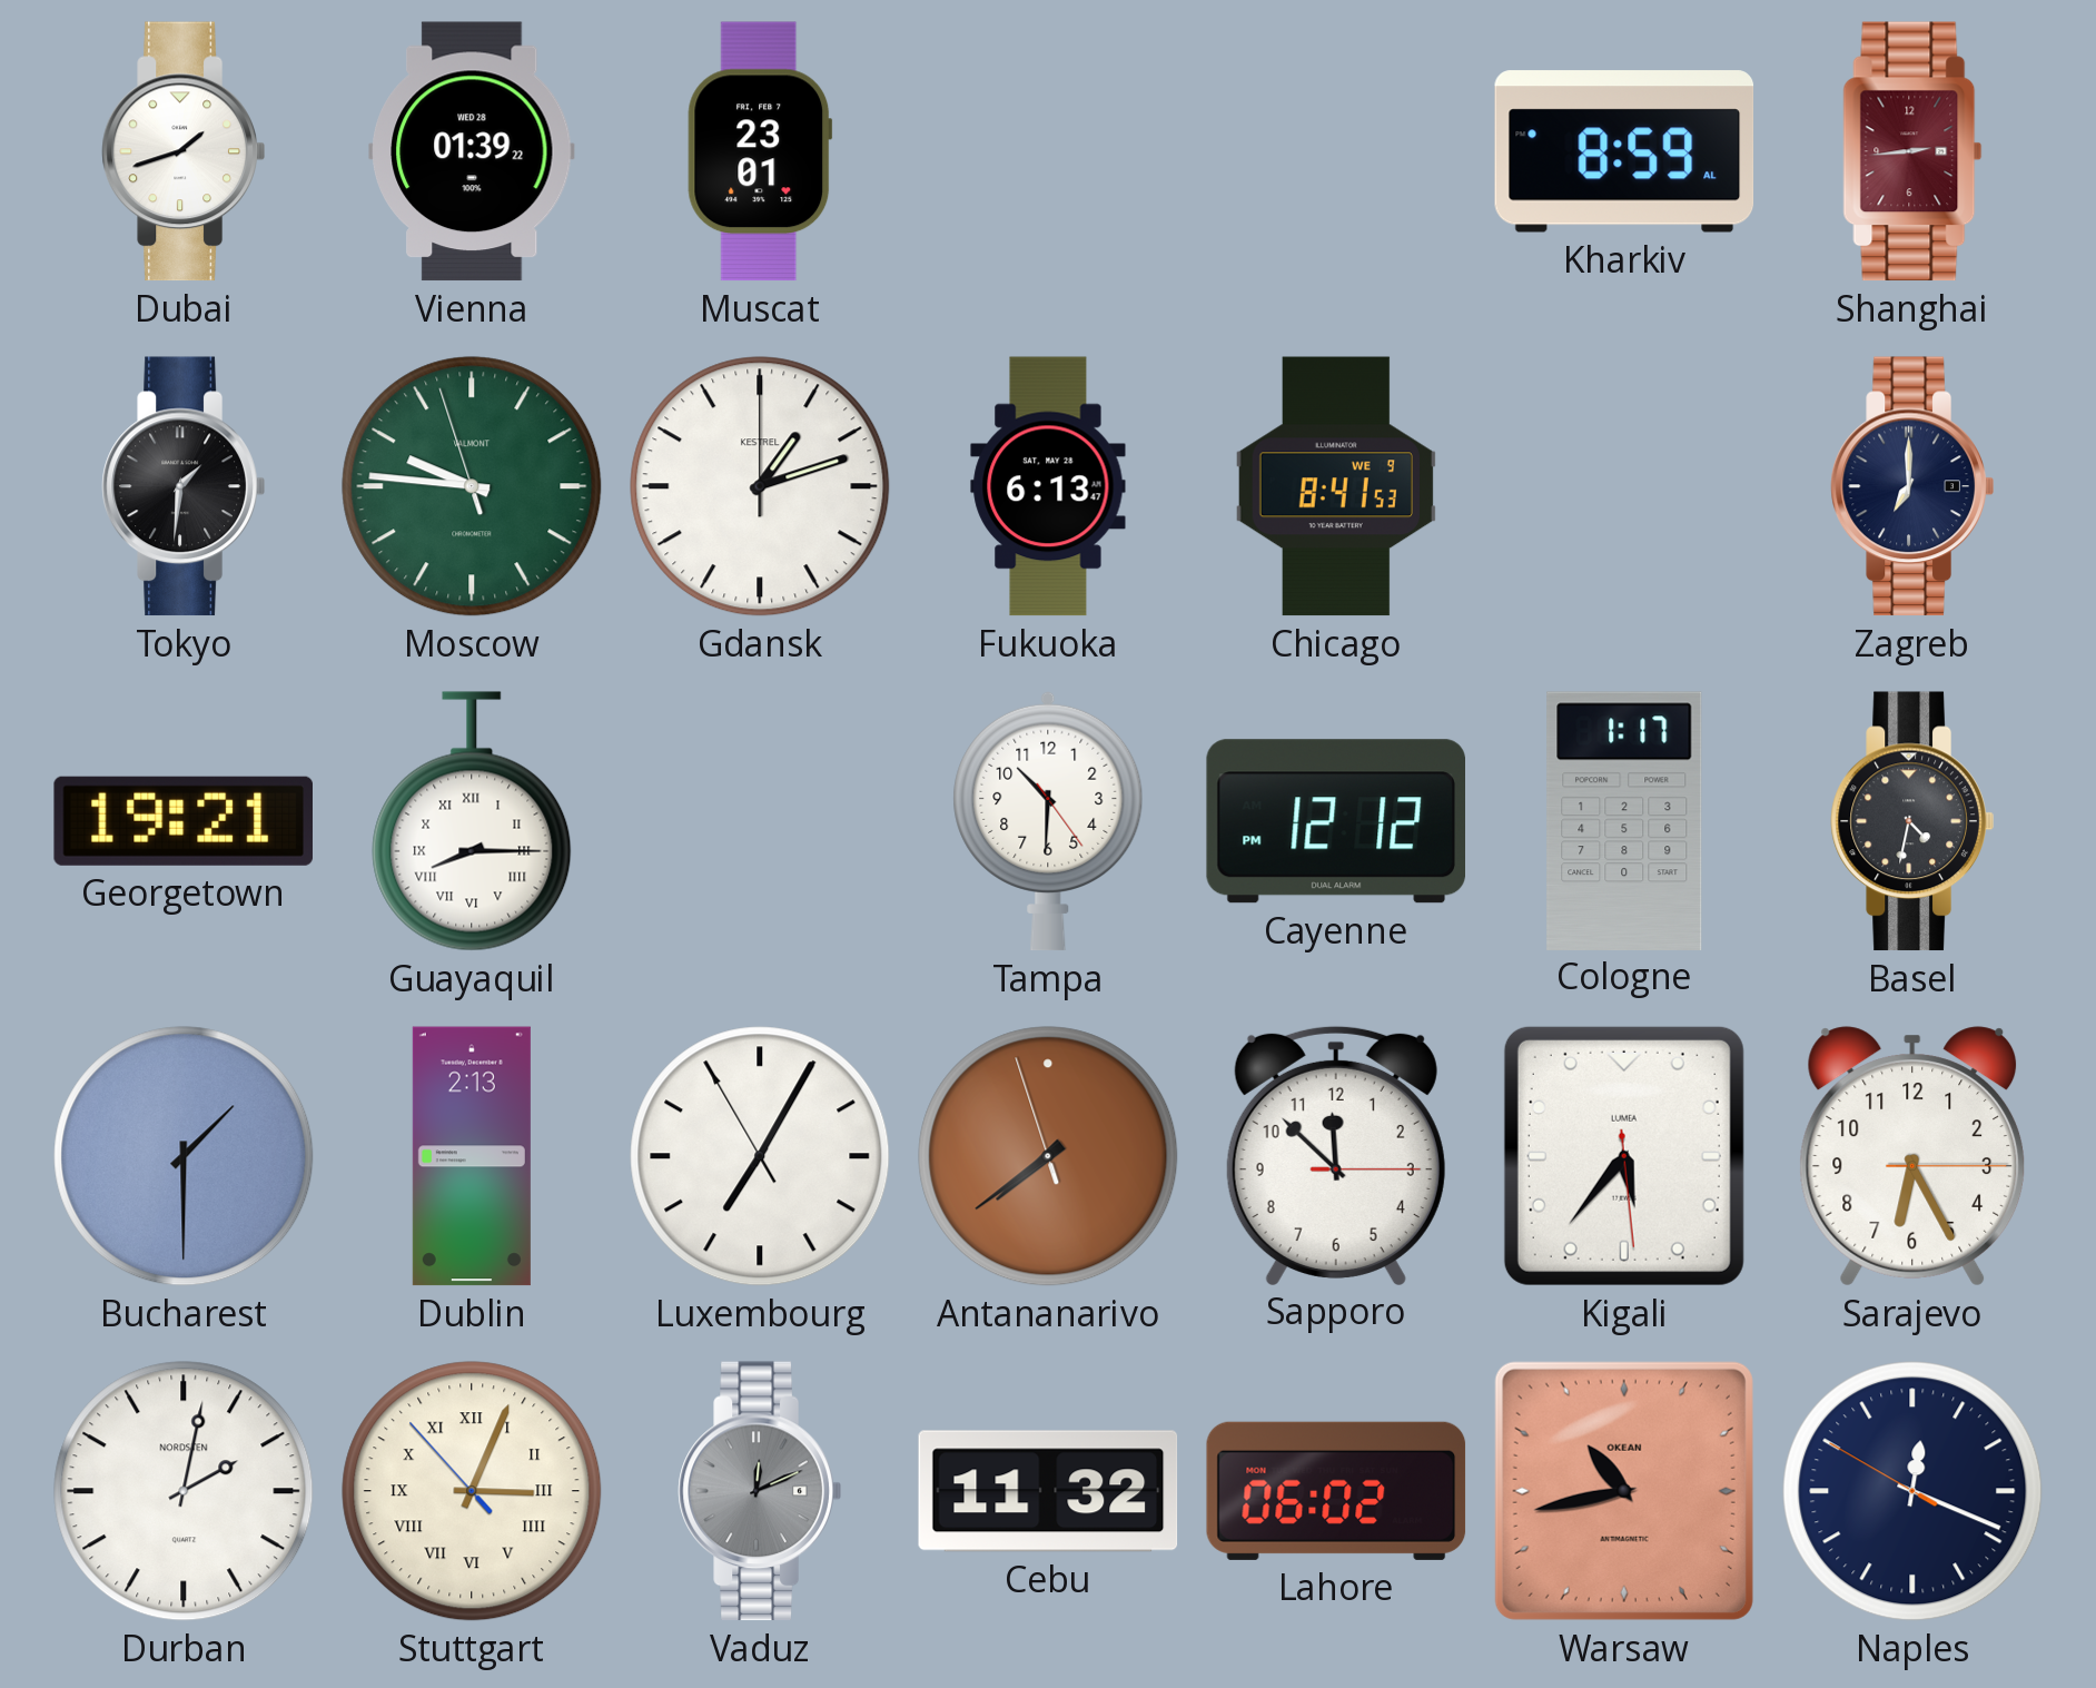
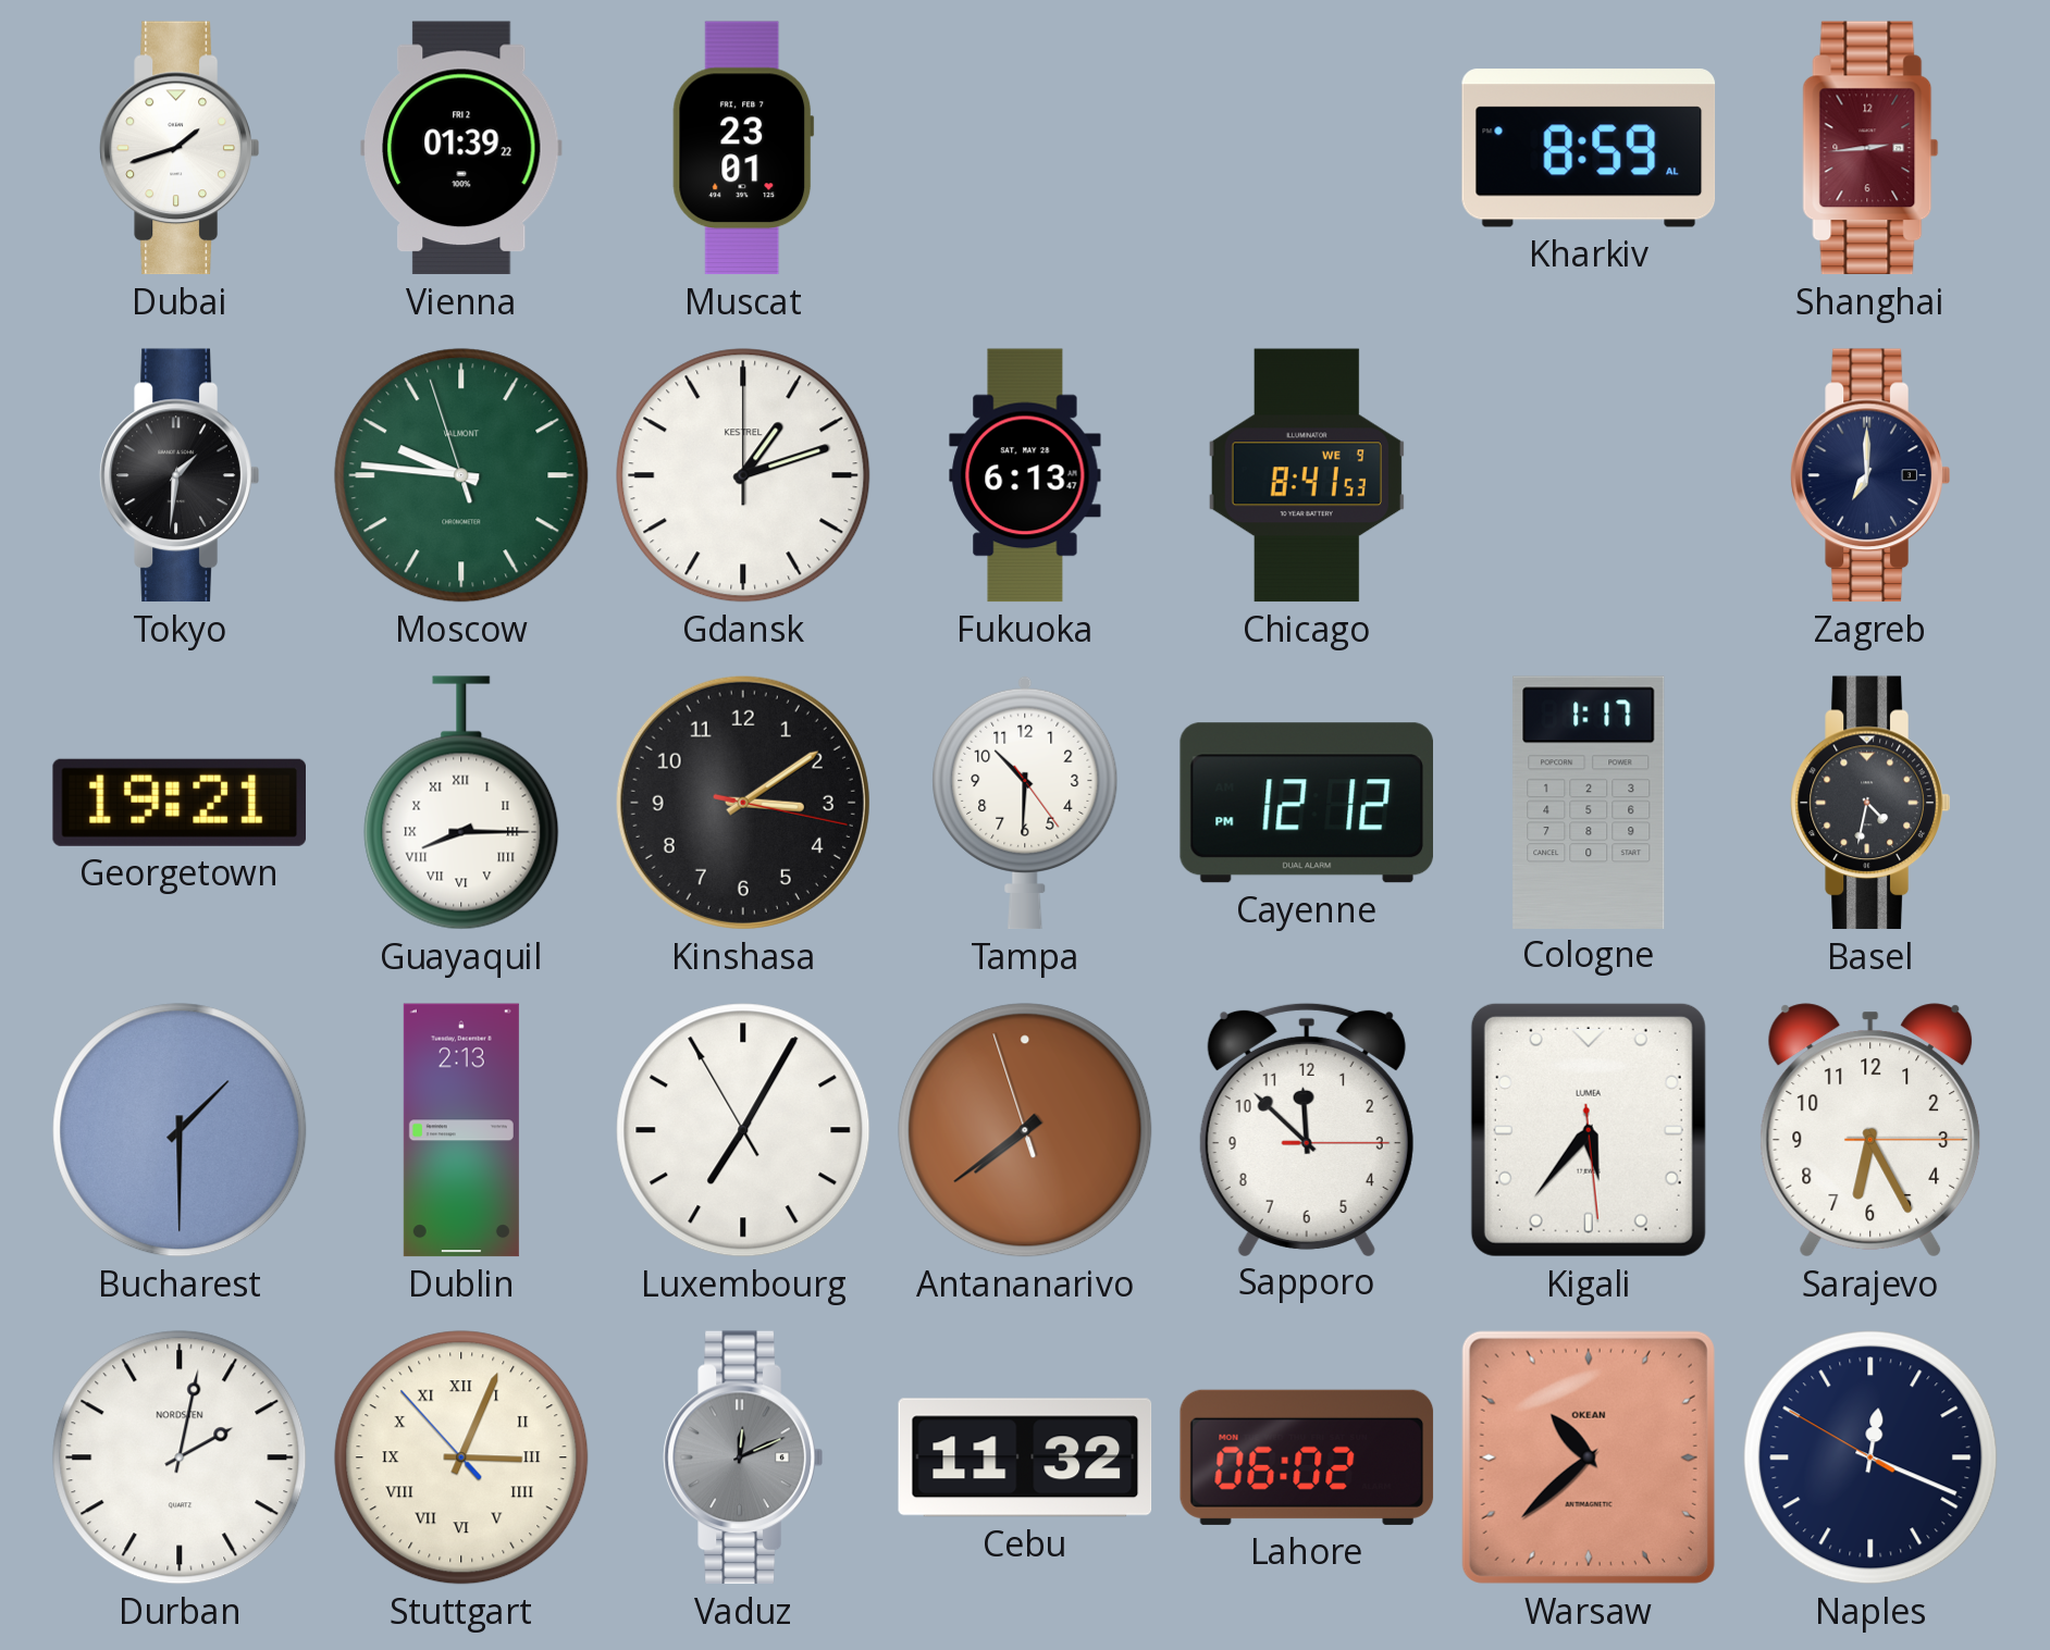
Vienna date: WED 28 -> FRI 2 (461, 148)
Kinshasa: none -> 3:09 (743, 803)
Warsaw: 10:43 -> 10:38 (1589, 1457)
